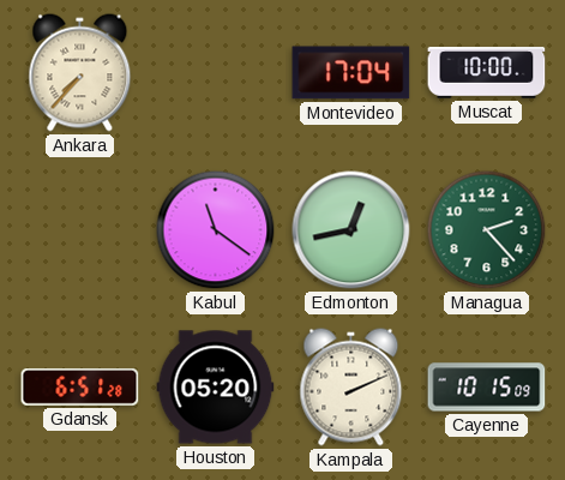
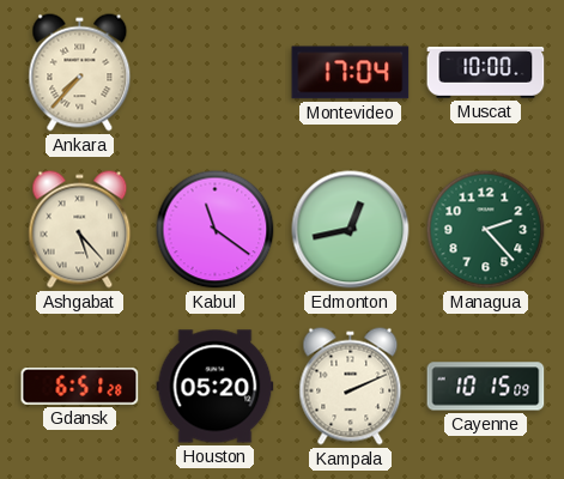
Ashgabat: none -> 5:23 (80, 230)
